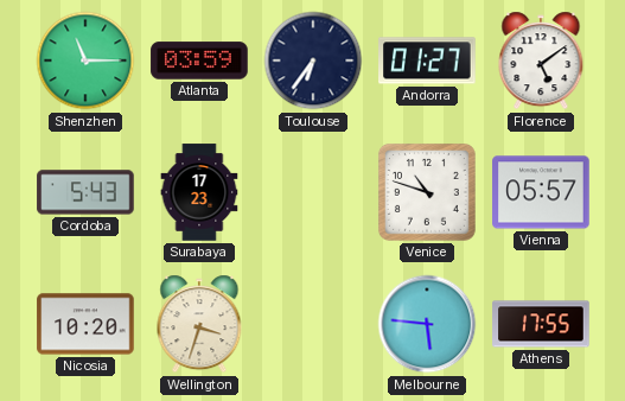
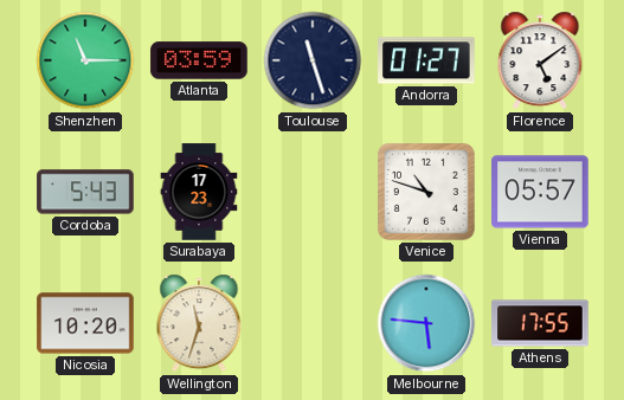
Toulouse: 6:36 -> 11:27 (313, 60)
Wellington: 3:33 -> 11:33 (199, 323)
